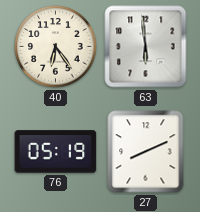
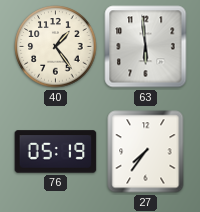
40: 6:24 -> 1:24 (56, 47)
27: 8:11 -> 7:36 (146, 152)
